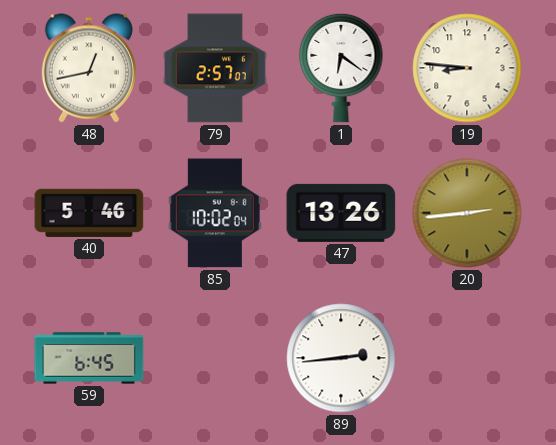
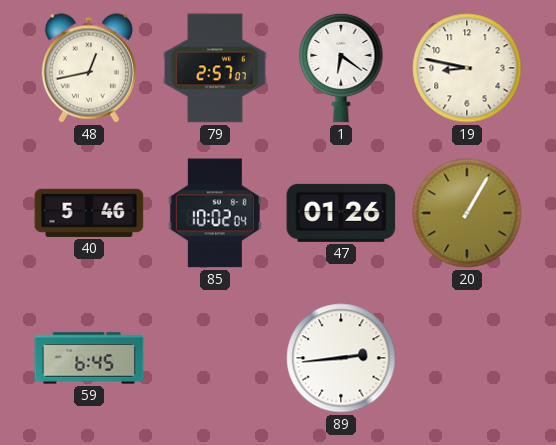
19: 8:46 -> 8:47 (467, 68)
47: 13:26 -> 01:26 (341, 213)
20: 2:44 -> 1:05 (467, 213)
